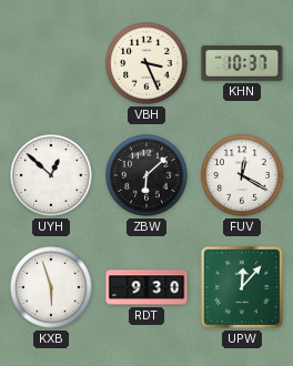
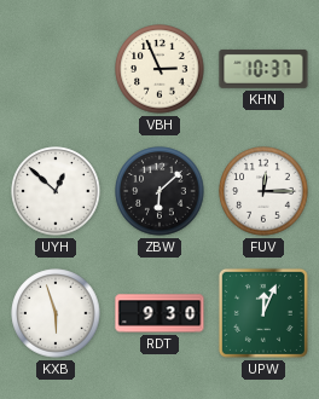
VBH: 3:26 -> 2:56 (159, 69)
FUV: 12:20 -> 12:15 (263, 191)
UPW: 12:07 -> 12:04 (263, 313)
